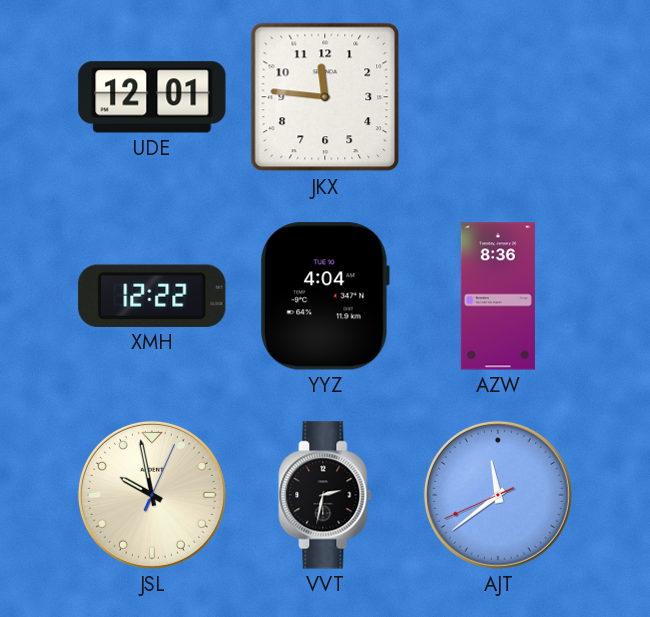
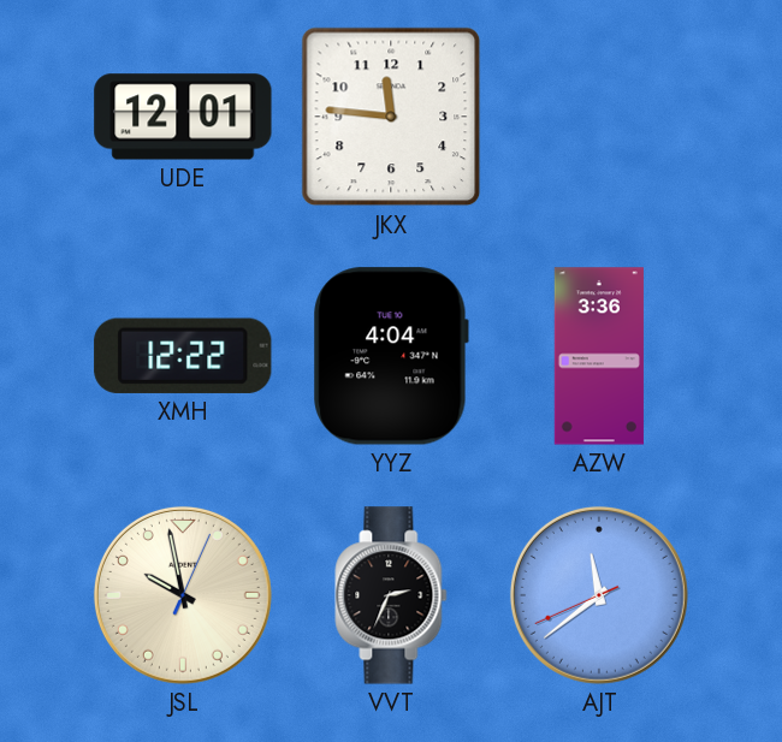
AZW: 8:36 -> 3:36 (599, 356)
VVT: 2:32 -> 2:34 (391, 595)
